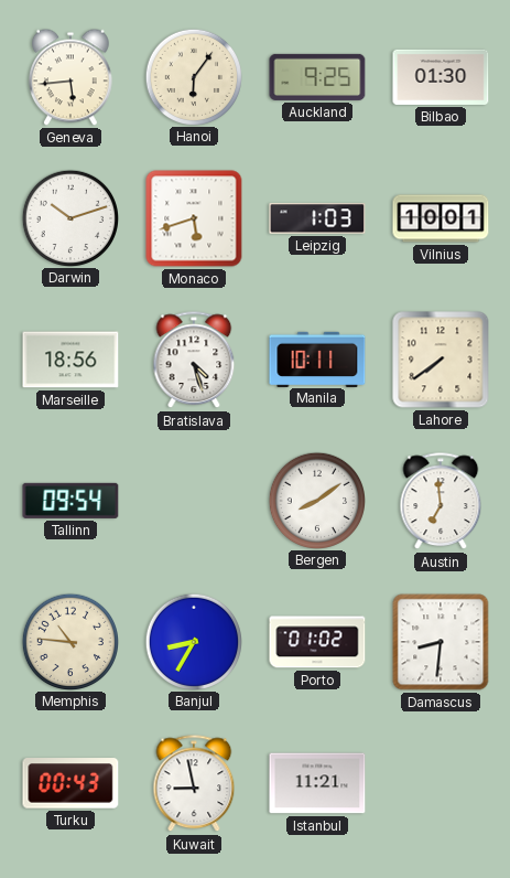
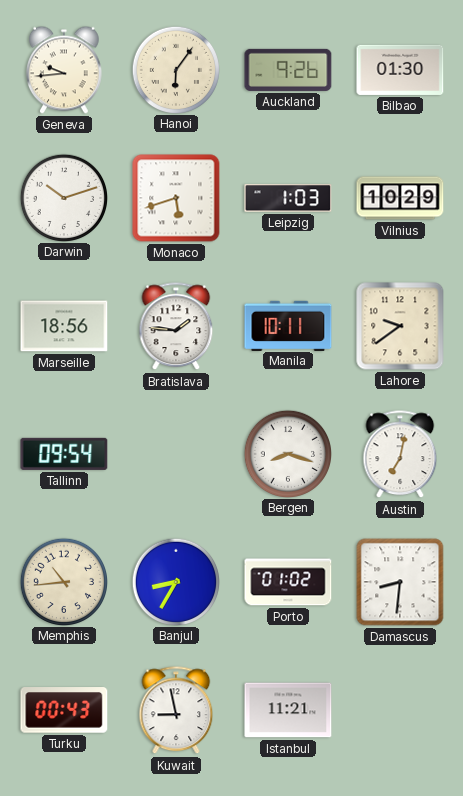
Geneva: 5:44 -> 9:44 (65, 70)
Auckland: 9:25 -> 9:26 (288, 70)
Vilnius: 10:01 -> 10:29 (400, 198)
Bratislava: 4:27 -> 1:46 (176, 327)
Lahore: 7:39 -> 9:39 (400, 326)
Bergen: 8:09 -> 8:18 (287, 453)
Austin: 6:59 -> 7:02 (400, 455)
Memphis: 10:46 -> 10:44 (63, 581)
